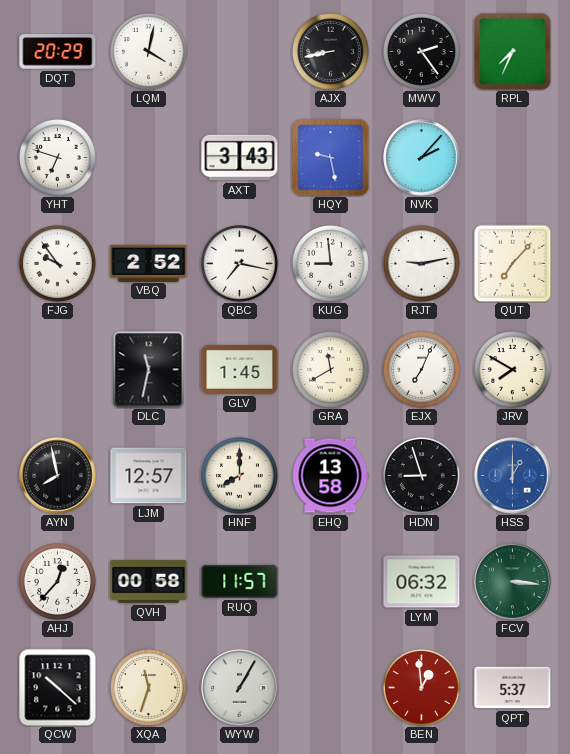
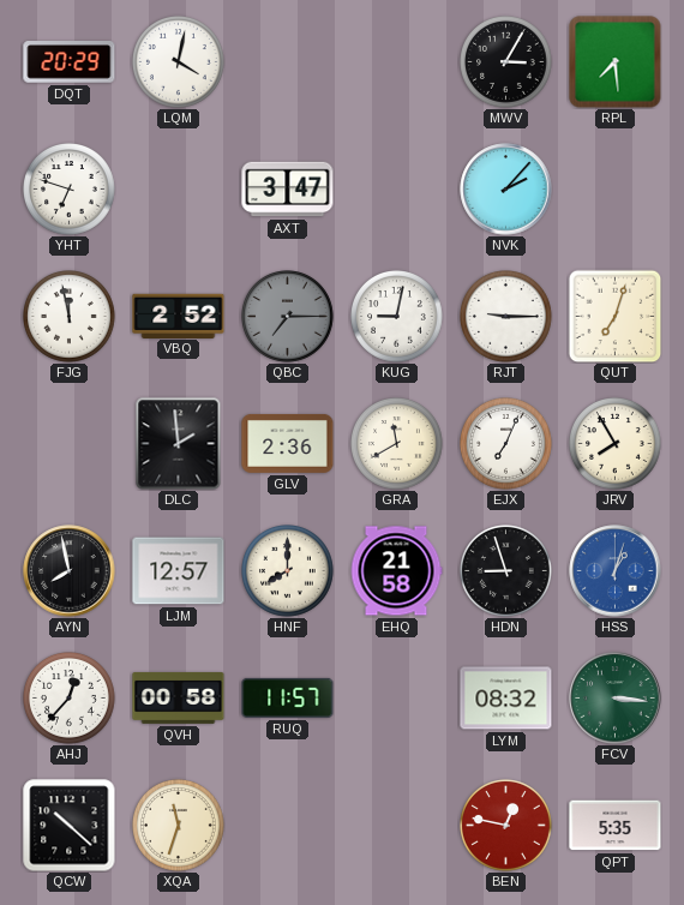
AJX: 8:43 -> none (331, 52)
MWV: 2:24 -> 3:05 (506, 62)
RPL: 7:34 -> 7:29 (616, 62)
AXT: 3:43 -> 3:47 (288, 190)
HQY: 9:28 -> none (331, 158)
FJG: 9:54 -> 11:58 (70, 317)
QBC: 7:17 -> 7:15 (288, 317)
QBC dial: white -> grey (288, 317)
KUG: 8:59 -> 9:02 (397, 317)
RJT: 9:13 -> 9:15 (506, 317)
QUT: 7:07 -> 7:03 (614, 316)
DLC: 11:32 -> 1:59 (179, 444)
GLV: 1:45 -> 2:36 (288, 443)
JRV: 7:50 -> 7:55 (616, 444)
EHQ: 13:58 -> 21:58 (396, 571)
HSS: 1:00 -> 1:03 (616, 571)
LYM: 06:32 -> 08:32 (506, 699)
WYW: 1:05 -> none (240, 688)
BEN: 12:59 -> 12:47 (506, 826)
QPT: 5:37 -> 5:35 (616, 826)
